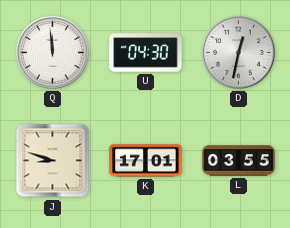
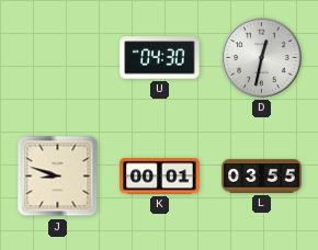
Q: 11:59 -> none (53, 53)
K: 17:01 -> 00:01 (160, 177)
